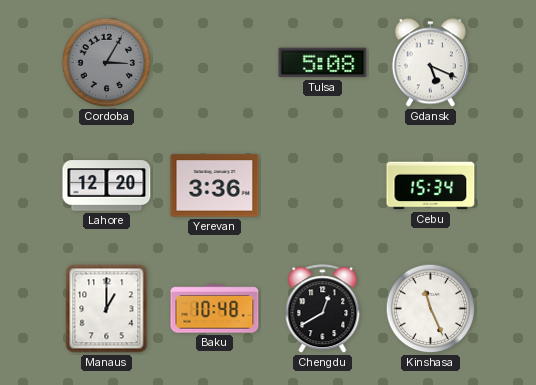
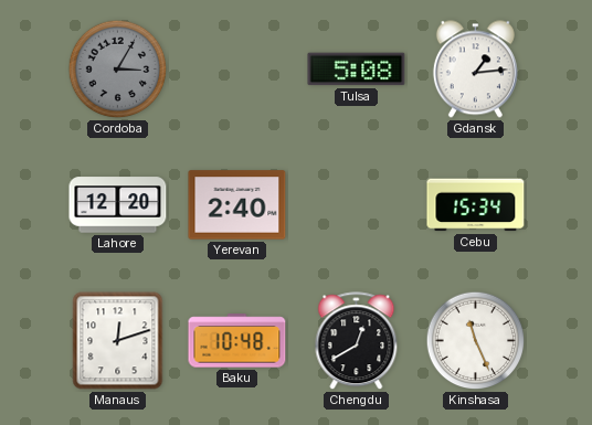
Gdansk: 5:19 -> 1:14 (475, 70)
Yerevan: 3:36 -> 2:40 (237, 205)
Manaus: 1:00 -> 12:12 (118, 341)
